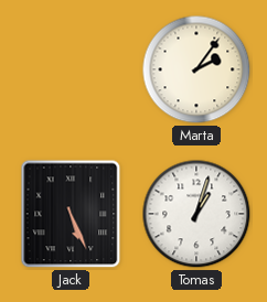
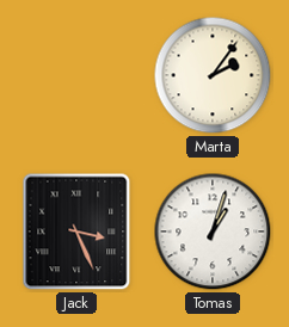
Jack: 5:26 -> 3:26 (76, 232)
